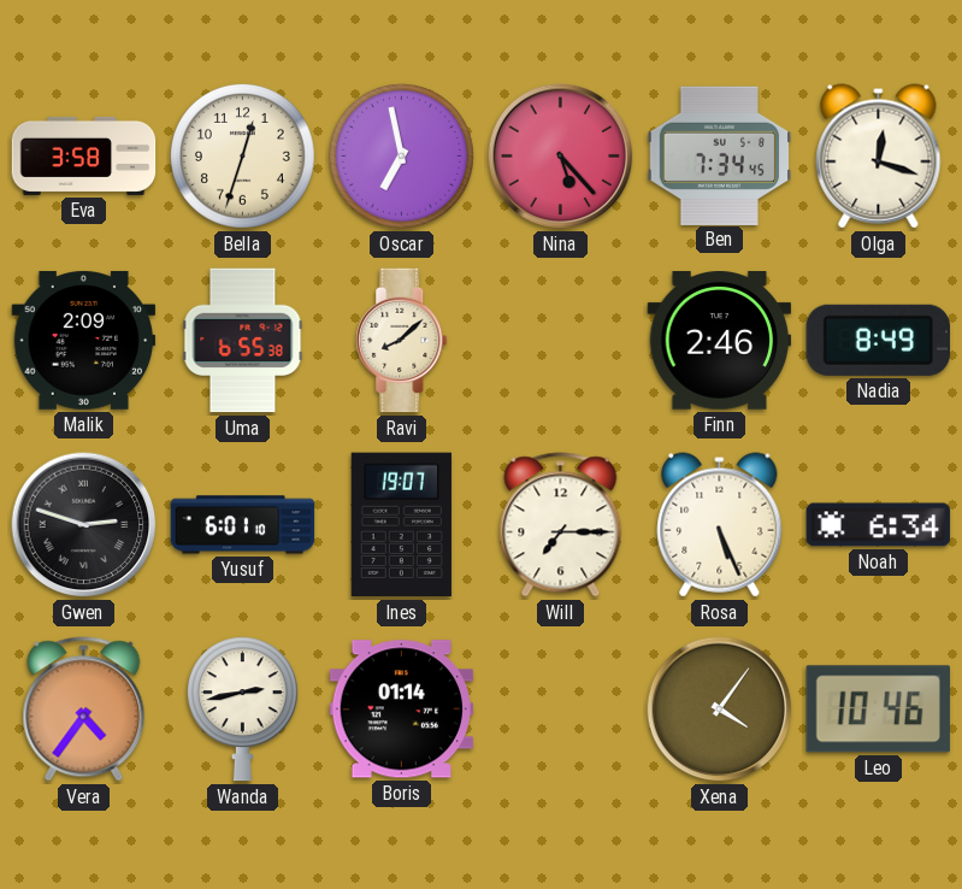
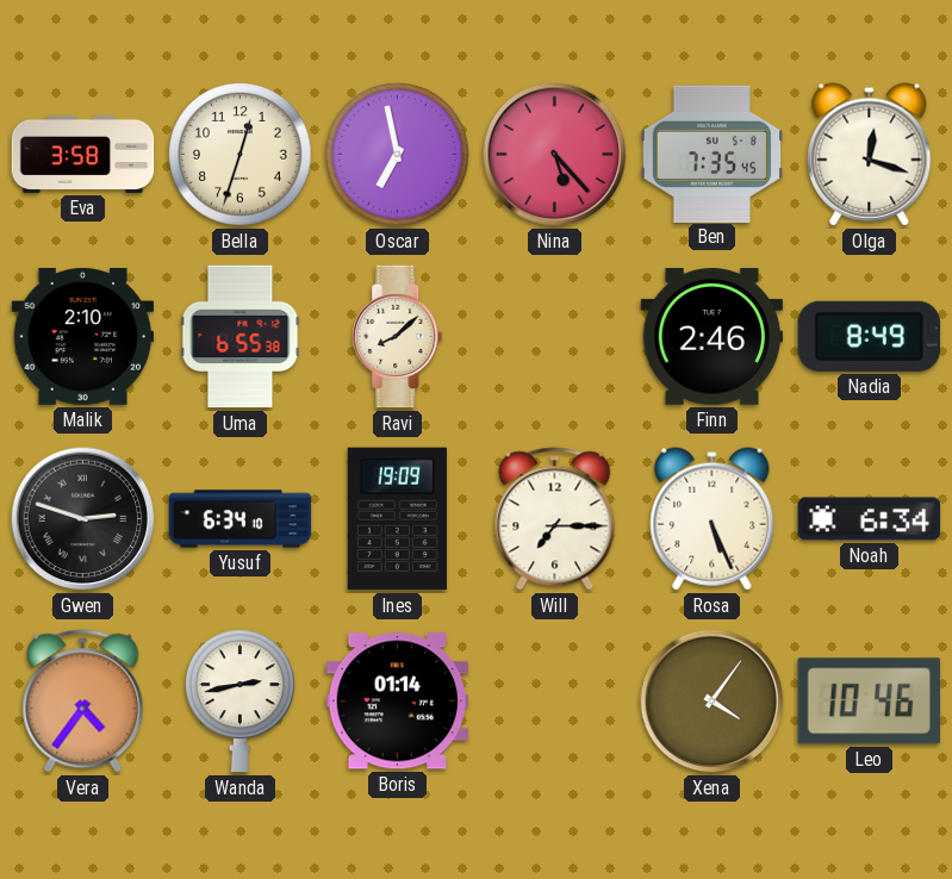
Ben: 7:34 -> 7:35 (713, 154)
Malik: 2:09 -> 2:10 (83, 336)
Yusuf: 6:01 -> 6:34 (241, 519)
Ines: 19:07 -> 19:09 (397, 519)
